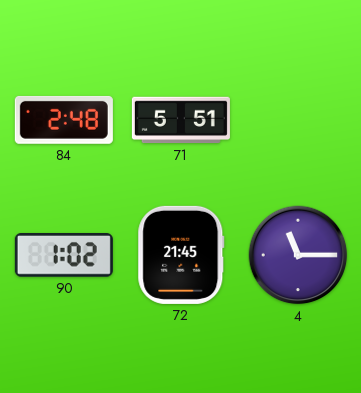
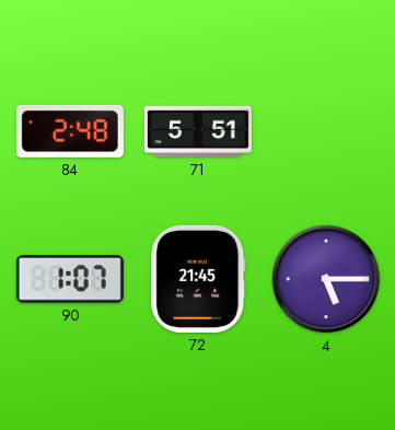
90: 1:02 -> 1:07 (70, 280)
4: 11:15 -> 5:15 (326, 279)
